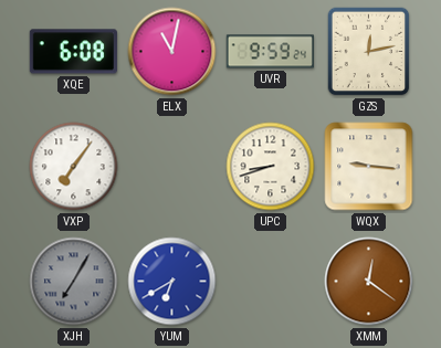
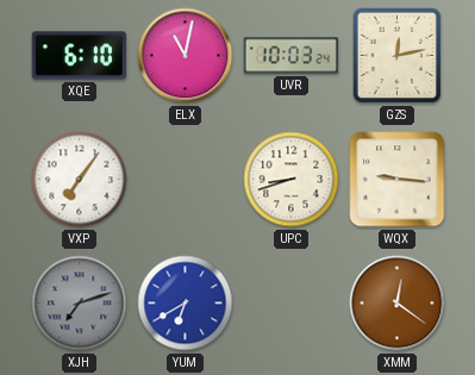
XQE: 6:08 -> 6:10 (79, 56)
UVR: 9:59 -> 10:03 (290, 56)
XJH: 7:05 -> 7:12 (80, 304)
